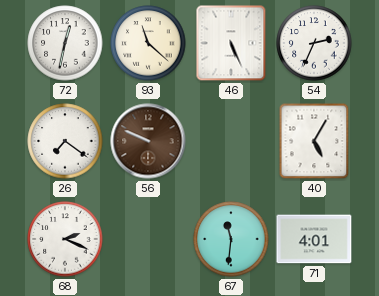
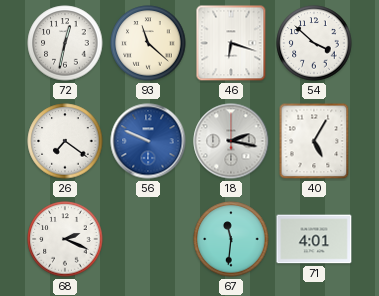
46: 5:26 -> 6:18 (231, 43)
54: 2:34 -> 3:52 (314, 43)
56 dial: brown -> blue (148, 141)
18: none -> 2:17 (231, 141)
